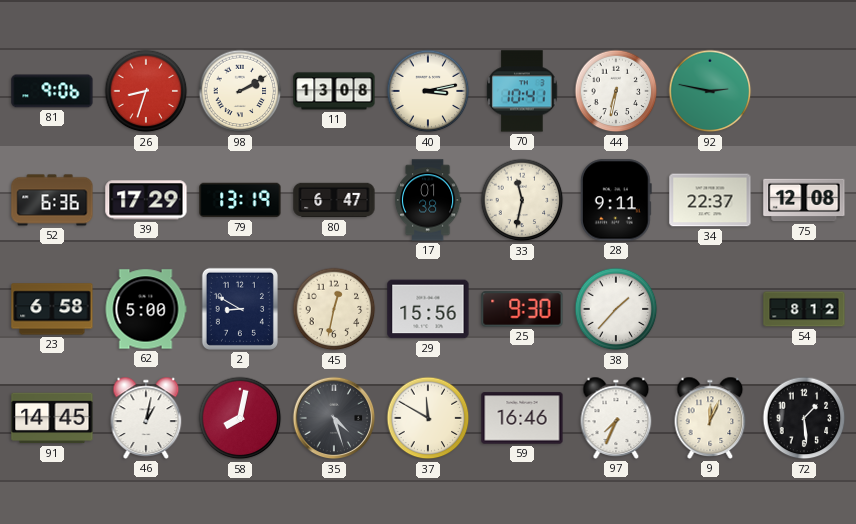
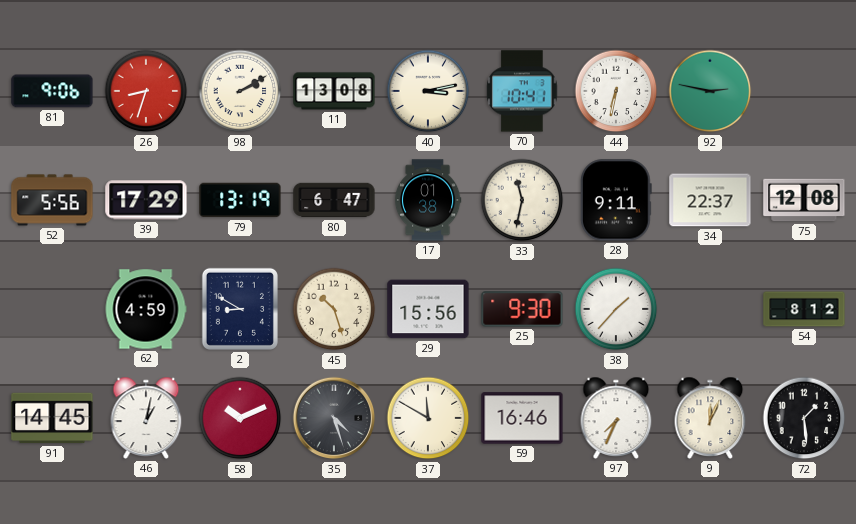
52: 6:36 -> 5:56 (52, 200)
23: 6:58 -> none (52, 309)
62: 5:00 -> 4:59 (146, 309)
45: 12:32 -> 10:27 (334, 309)
58: 8:02 -> 10:11 (240, 418)
